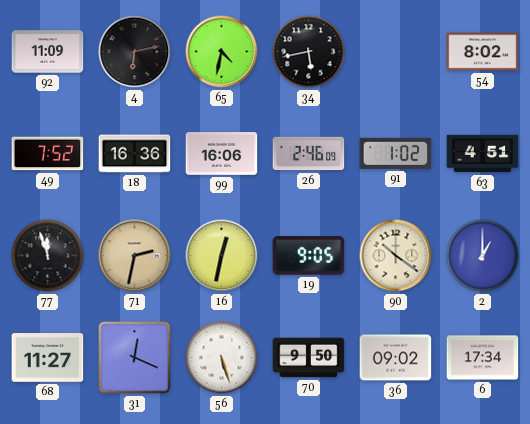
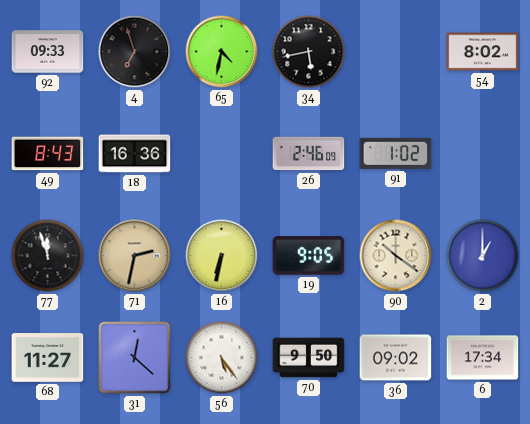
92: 11:09 -> 09:33 (48, 52)
4: 6:13 -> 6:57 (135, 52)
49: 7:52 -> 8:43 (48, 154)
99: 16:06 -> none (222, 154)
63: 4:51 -> none (483, 154)
16: 12:32 -> 6:32 (222, 256)
31: 12:19 -> 12:22 (135, 358)
56: 5:27 -> 5:24 (222, 358)
